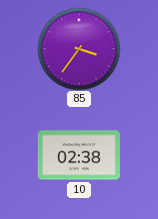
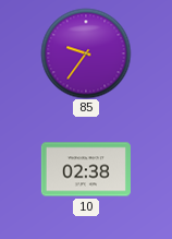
85: 3:36 -> 9:36 (86, 53)
